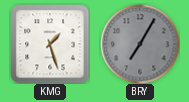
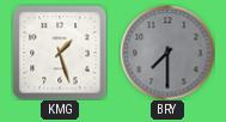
BRY: 7:05 -> 7:30 (167, 53)
